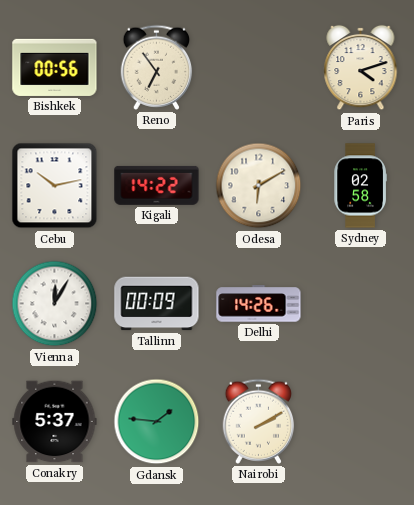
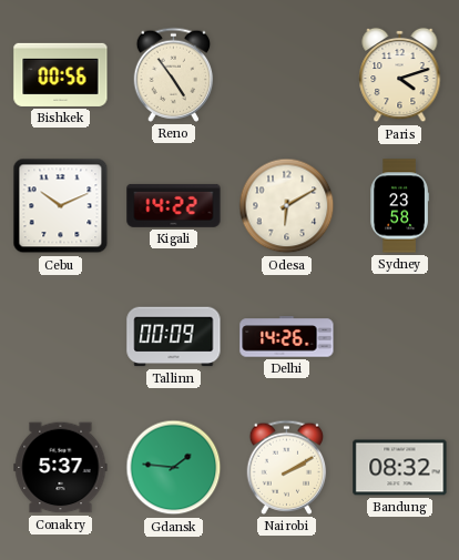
Reno: 6:54 -> 4:54 (174, 74)
Cebu: 10:13 -> 10:11 (61, 206)
Sydney: 02:58 -> 23:58 (399, 206)
Vienna: 12:05 -> none (55, 304)
Bandung: none -> 08:32 (400, 468)
